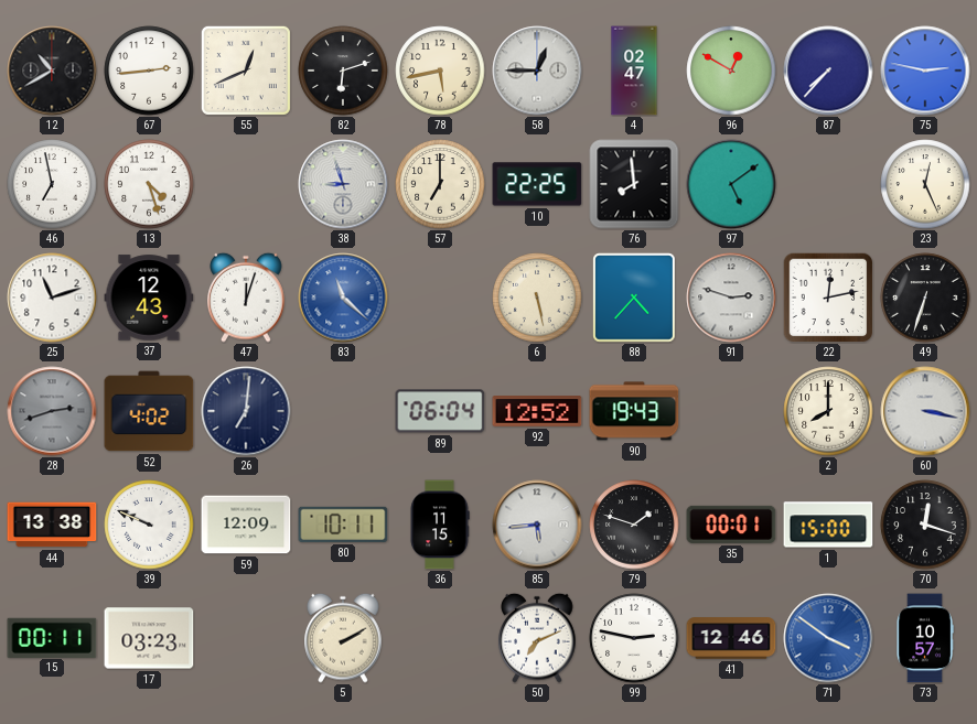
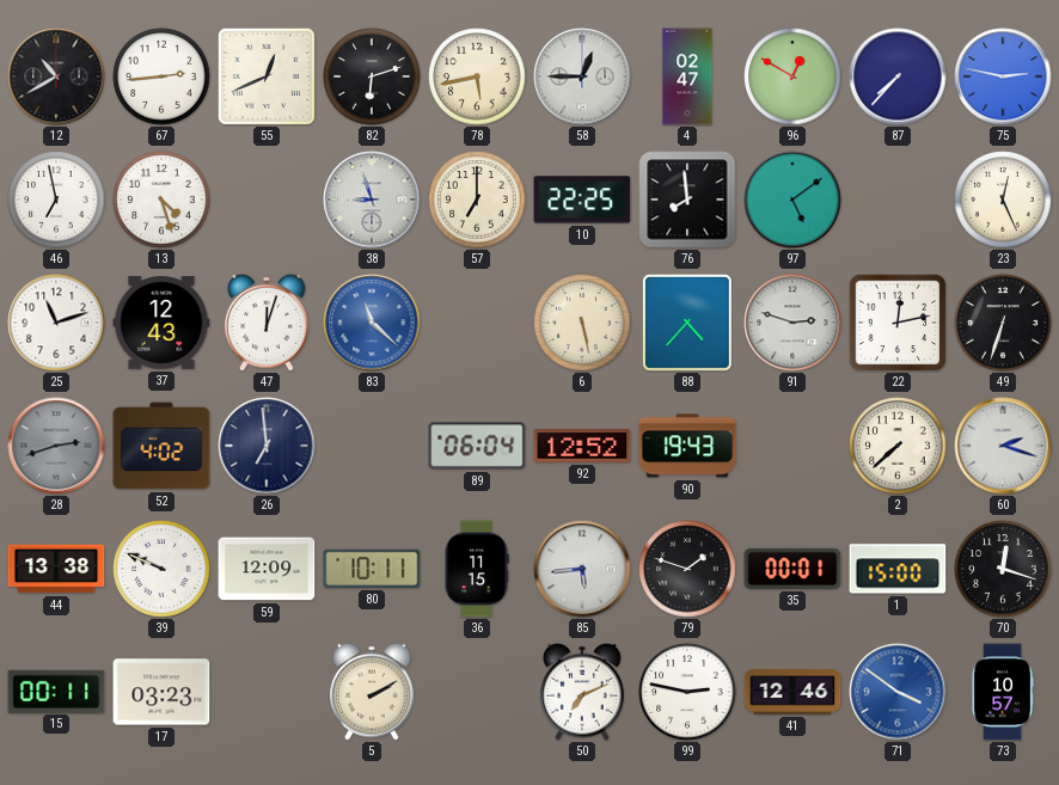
26: 7:01 -> 6:59 (267, 446)
2: 8:00 -> 7:38 (898, 446)
60: 3:17 -> 2:18 (1003, 446)
